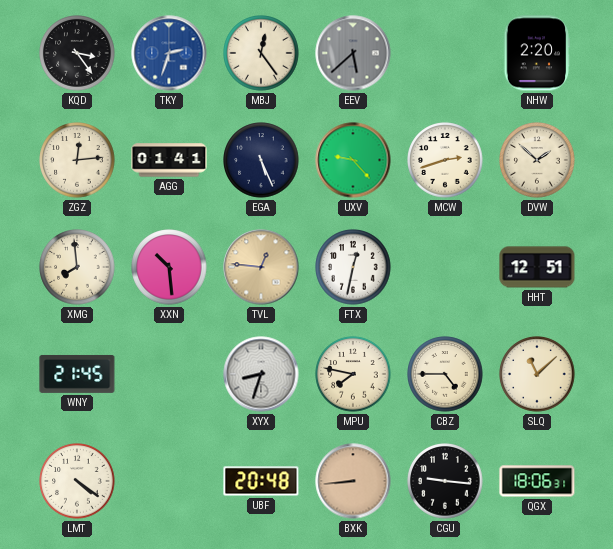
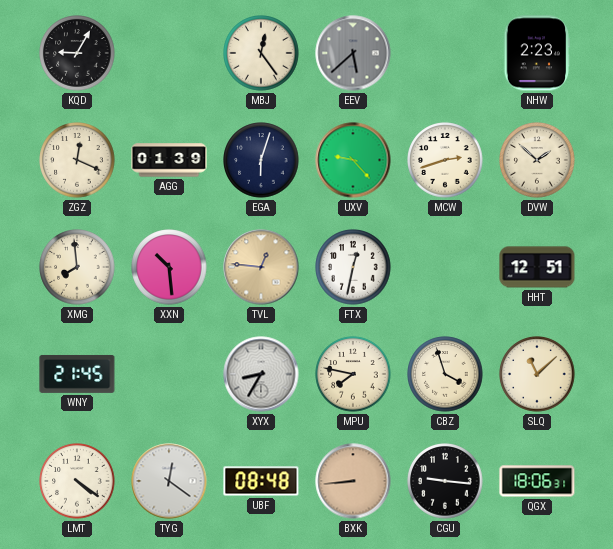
KQD: 3:24 -> 9:05 (77, 53)
TKY: 2:33 -> none (169, 53)
NHW: 2:20 -> 2:23 (537, 53)
ZGZ: 12:14 -> 12:19 (77, 160)
AGG: 01:41 -> 01:39 (169, 160)
EGA: 5:26 -> 6:03 (261, 160)
XYX: 8:33 -> 8:35 (261, 374)
CBZ: 4:45 -> 3:57 (445, 374)
TYG: none -> 12:21 (169, 481)
UBF: 20:48 -> 08:48 (261, 481)
